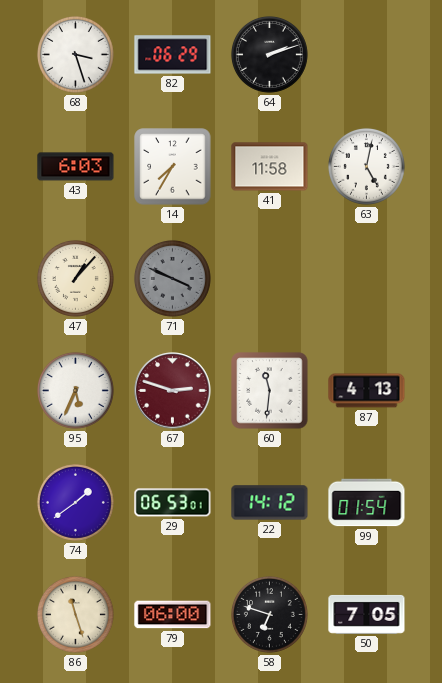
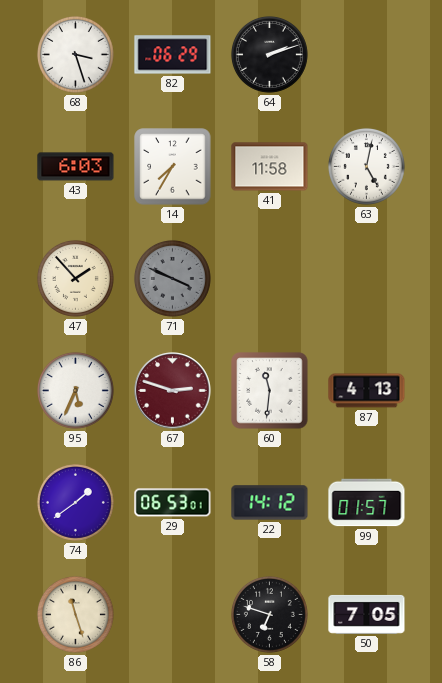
47: 1:07 -> 1:53 (75, 278)
99: 01:54 -> 01:57 (367, 503)
79: 06:00 -> none (173, 615)
